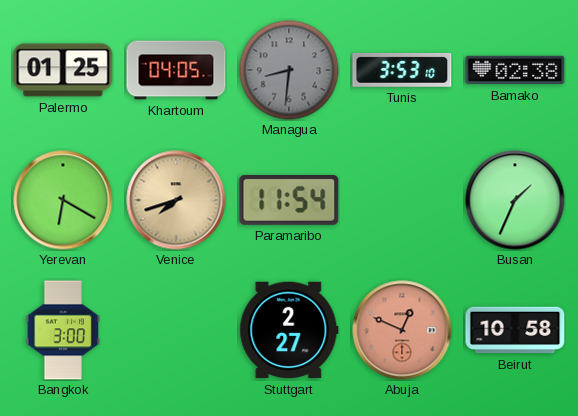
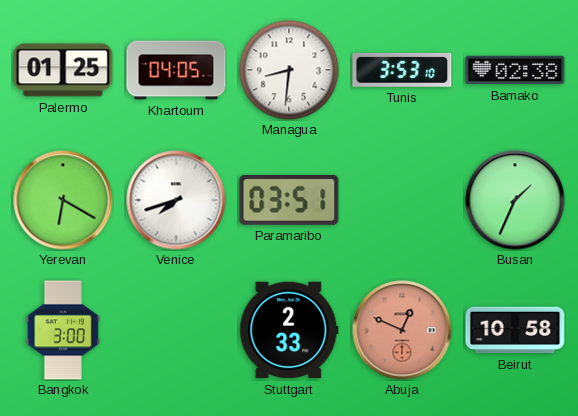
Managua dial: grey -> white (289, 70)
Venice dial: champagne -> white (176, 200)
Paramaribo: 11:54 -> 03:51 (289, 200)
Stuttgart: 2:27 -> 2:33 (289, 330)
